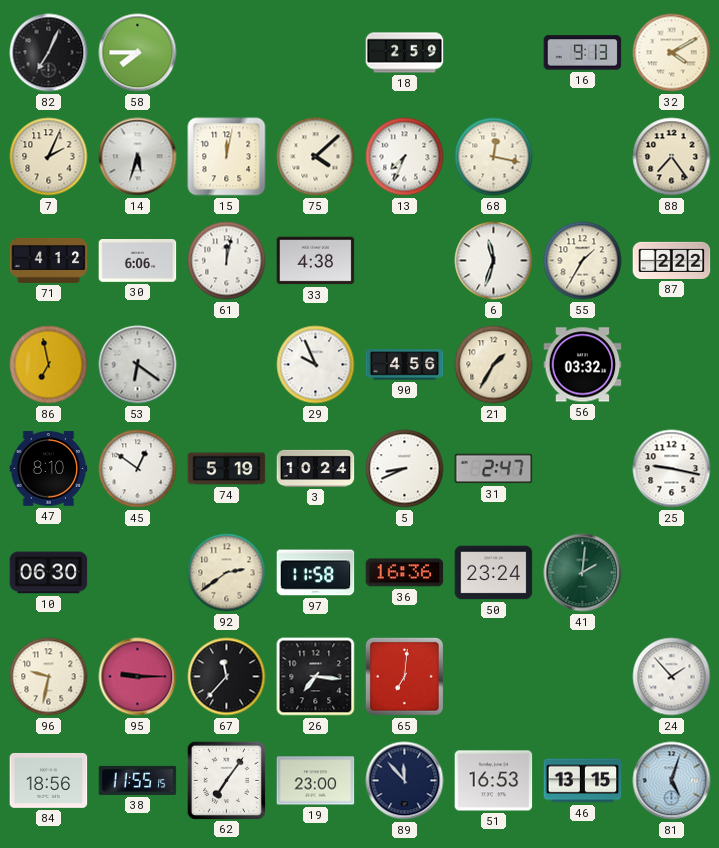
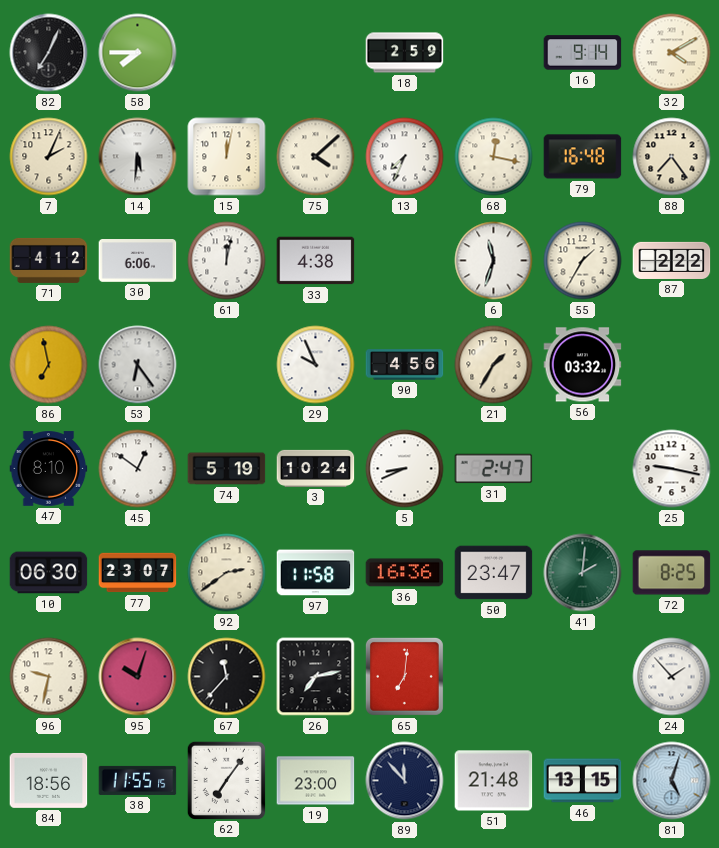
16: 9:13 -> 9:14 (583, 53)
14: 5:33 -> 5:31 (138, 157)
79: none -> 16:48 (583, 157)
53: 6:21 -> 6:24 (138, 365)
77: none -> 23:07 (138, 573)
50: 23:24 -> 23:47 (494, 573)
72: none -> 8:25 (672, 573)
95: 9:15 -> 10:03 (138, 677)
26: 7:16 -> 7:13 (316, 677)
51: 16:53 -> 21:48 (494, 781)
